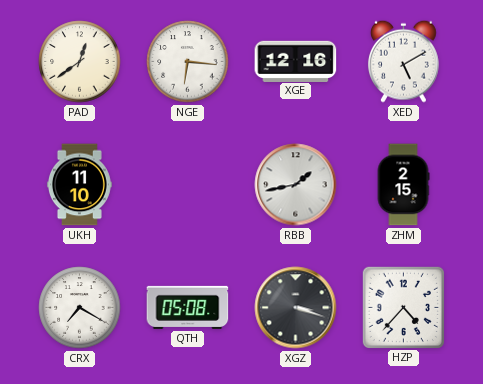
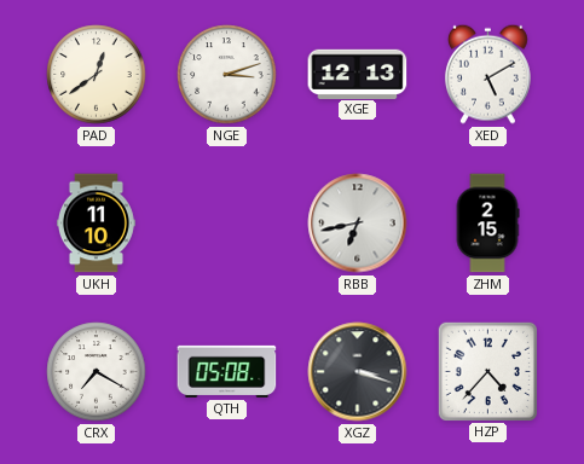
NGE: 6:16 -> 3:12 (227, 75)
XGE: 12:16 -> 12:13 (358, 74)
RBB: 1:43 -> 6:43 (358, 224)
